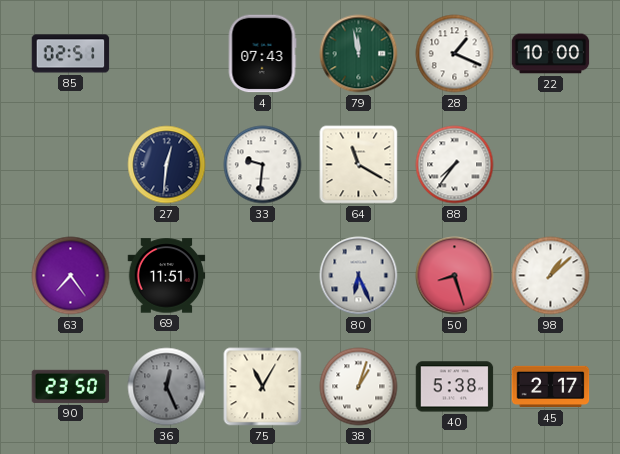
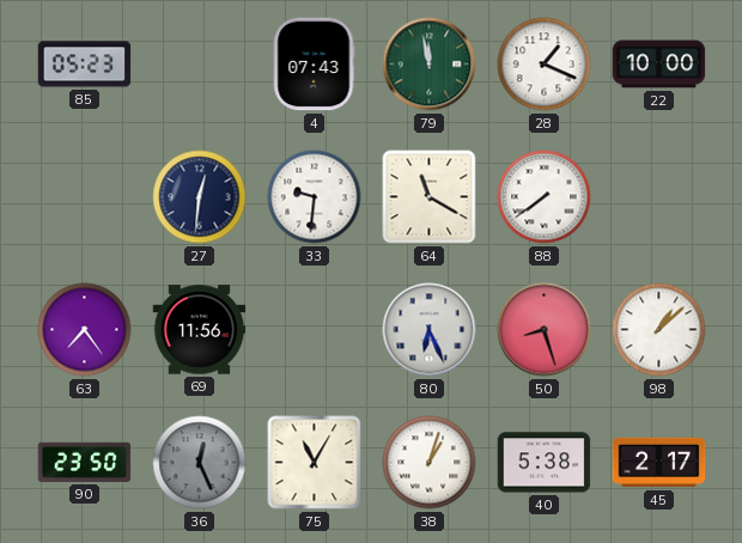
85: 02:51 -> 05:23 (85, 65)
88: 7:36 -> 7:39 (545, 197)
69: 11:51 -> 11:56 (200, 330)
